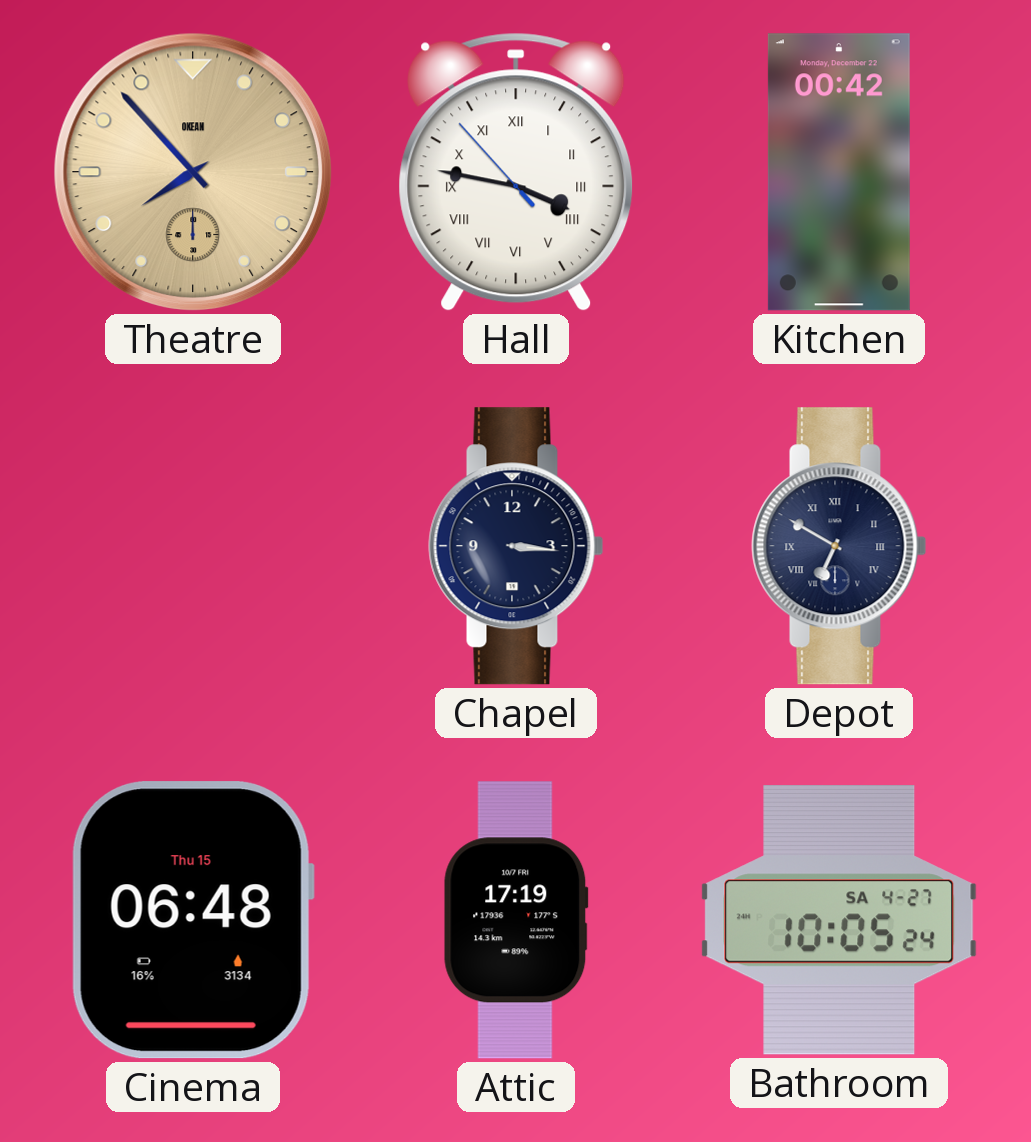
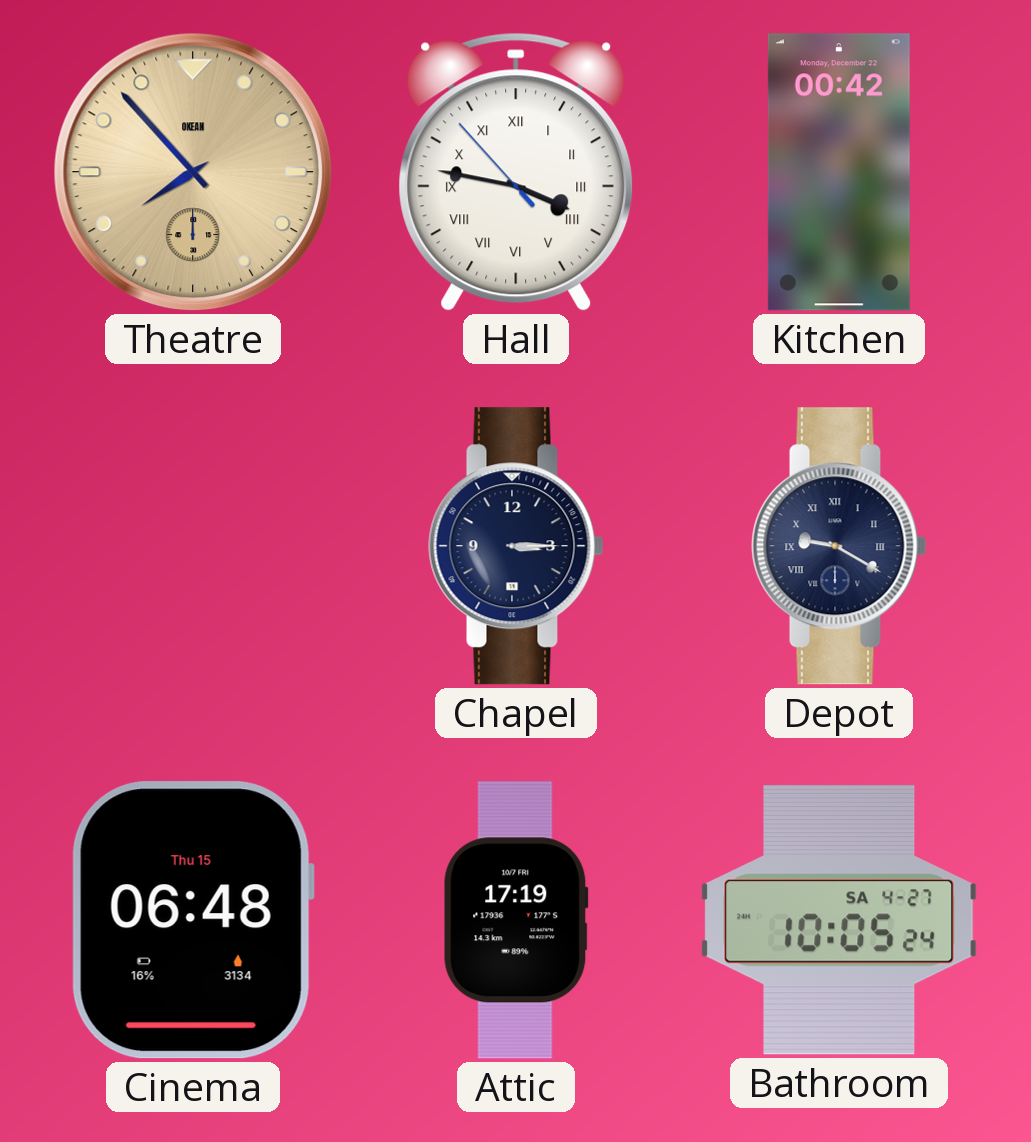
Chapel: 3:16 -> 3:15 (516, 546)
Depot: 6:50 -> 9:20 (839, 546)
